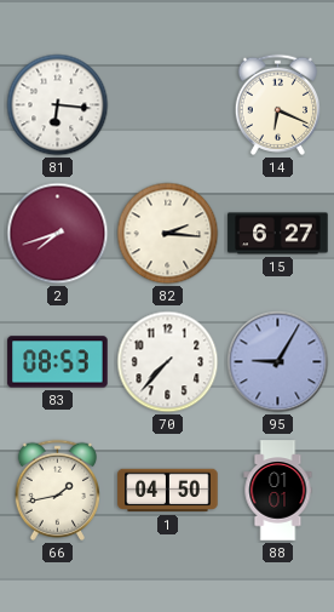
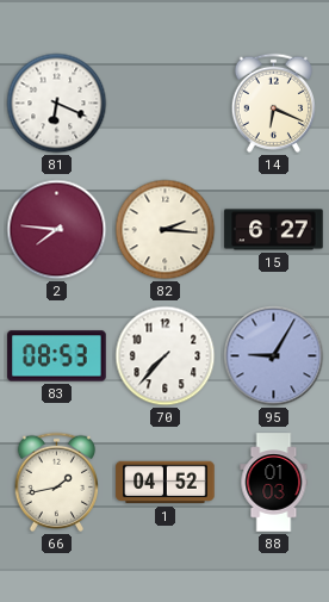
81: 6:16 -> 6:19 (57, 104)
2: 7:42 -> 7:46 (57, 230)
1: 04:50 -> 04:52 (166, 483)
88: 01:01 -> 01:03 (274, 483)
